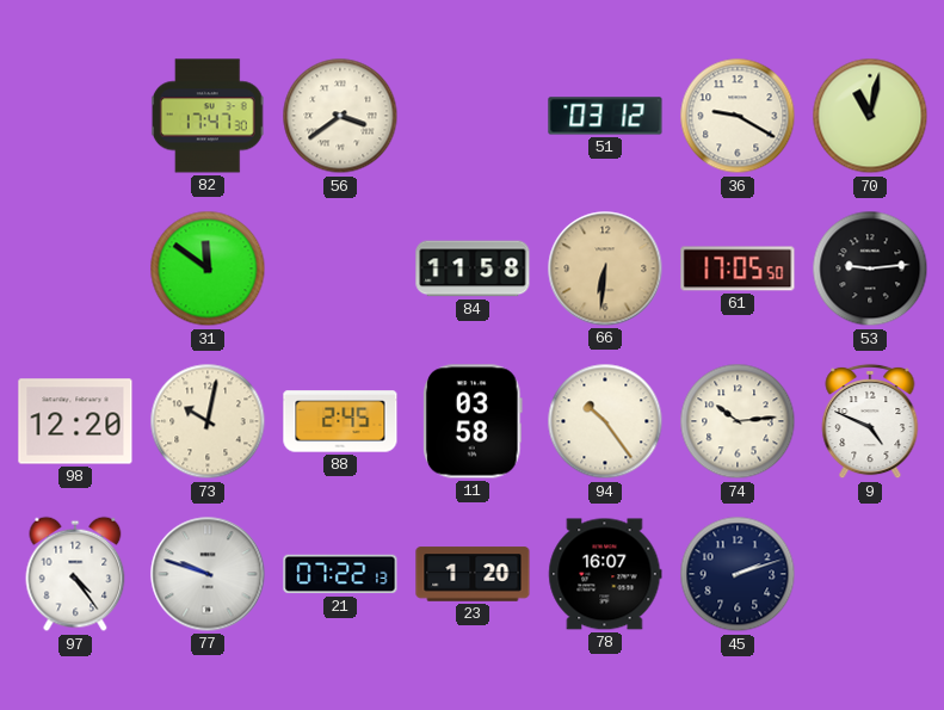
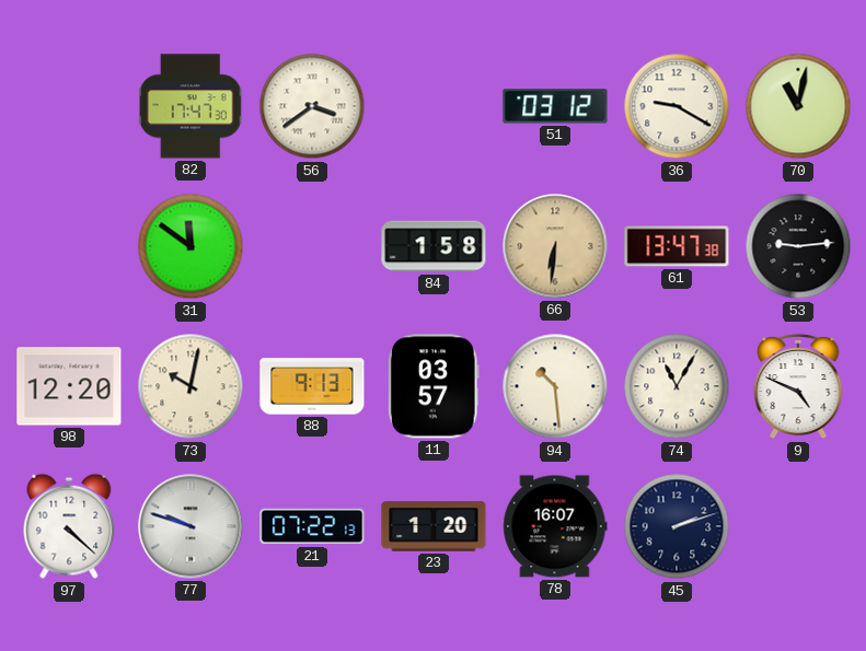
84: 11:58 -> 1:58 (434, 246)
61: 17:05 -> 13:47 (677, 246)
88: 2:45 -> 9:13 (312, 386)
11: 03:58 -> 03:57 (435, 386)
94: 10:24 -> 10:29 (555, 386)
74: 10:14 -> 11:05 (677, 386)
97: 4:24 -> 4:22 (69, 526)
